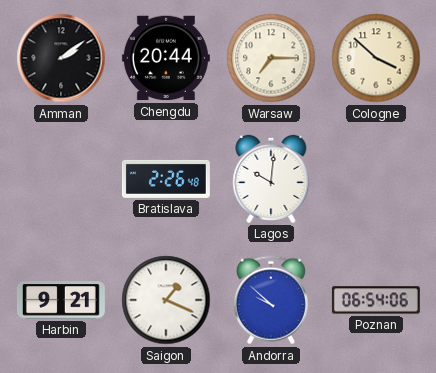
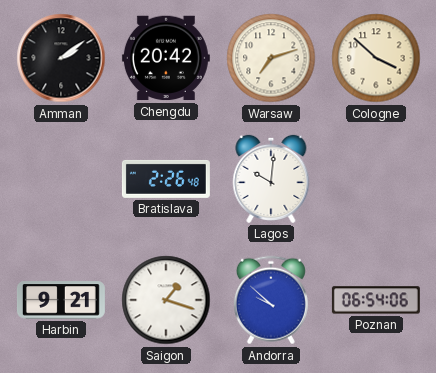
Chengdu: 20:44 -> 20:42 (166, 58)
Warsaw: 7:15 -> 7:12 (271, 58)
Saigon: 1:19 -> 1:18 (166, 300)
